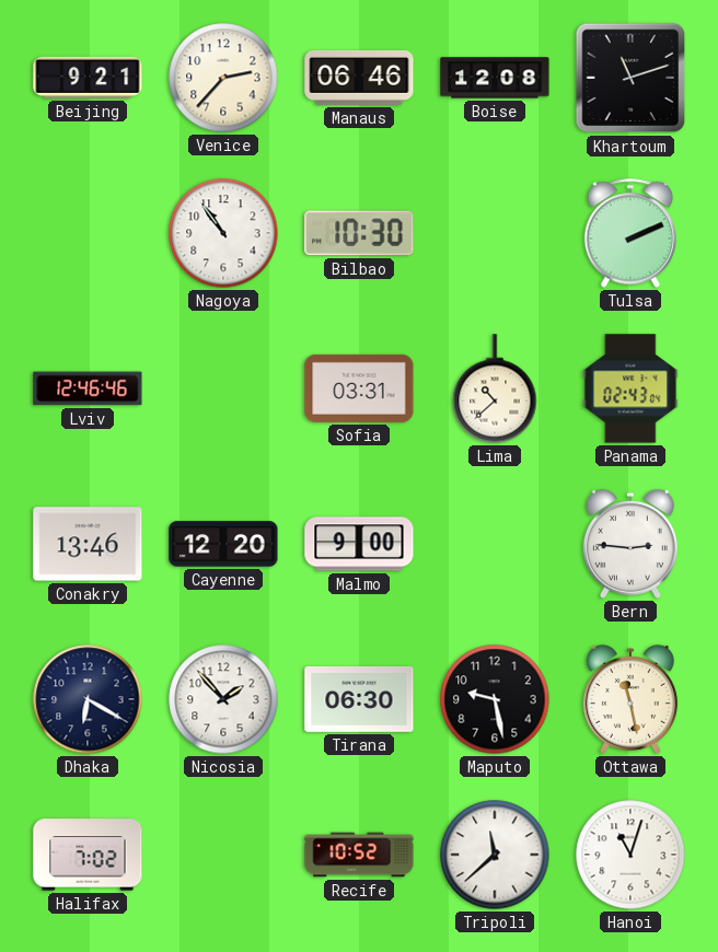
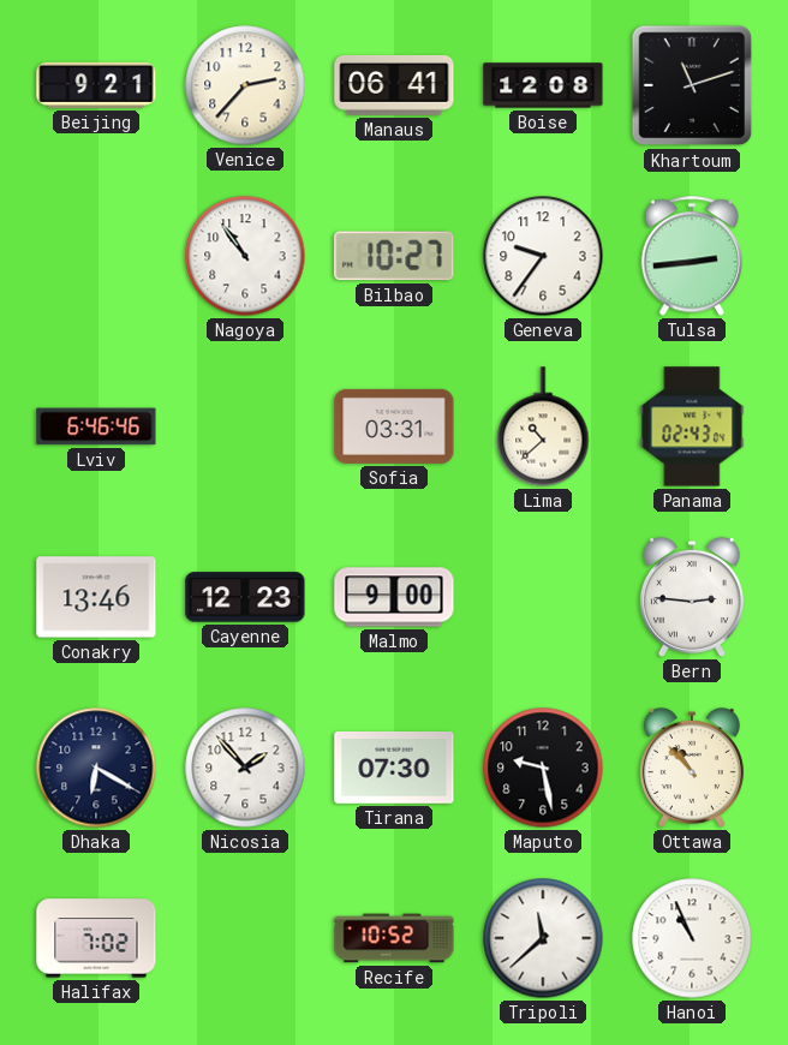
Manaus: 06:46 -> 06:41 (394, 86)
Bilbao: 10:30 -> 10:27 (394, 256)
Geneva: none -> 9:36 (543, 256)
Tulsa: 2:11 -> 2:44 (692, 256)
Lviv: 12:46 -> 6:46 (96, 426)
Cayenne: 12:20 -> 12:23 (245, 597)
Tirana: 06:30 -> 07:30 (394, 768)
Ottawa: 11:28 -> 10:53 (692, 768)
Hanoi: 11:03 -> 10:56 (692, 938)
